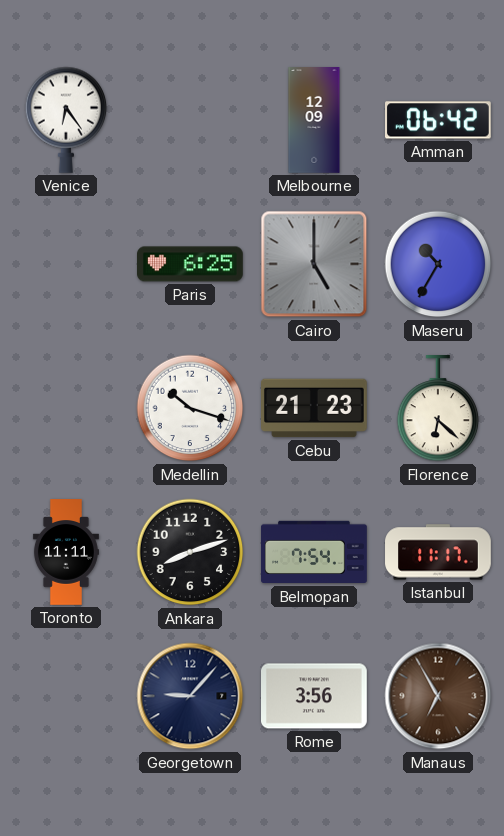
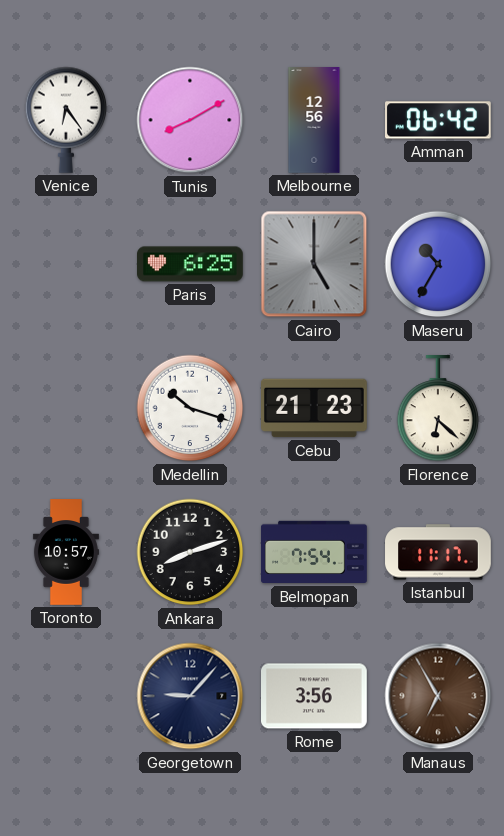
Tunis: none -> 8:10 (190, 120)
Melbourne: 12:09 -> 12:56 (314, 120)
Toronto: 11:11 -> 10:57 (66, 552)
